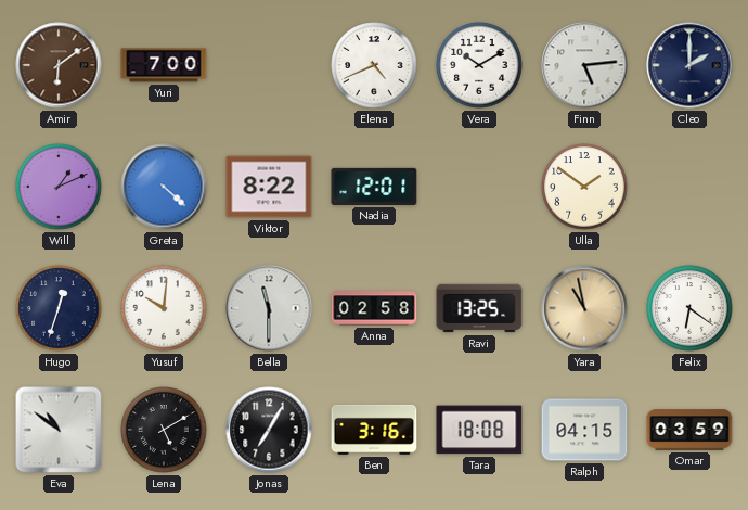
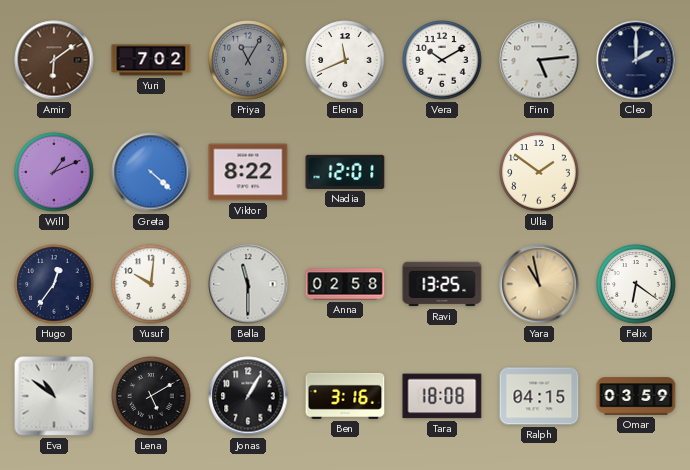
Yuri: 7:00 -> 7:02 (151, 60)
Priya: none -> 11:05 (248, 60)
Elena: 4:41 -> 11:41 (345, 60)
Hugo: 12:33 -> 12:36 (54, 284)
Jonas: 7:05 -> 1:05 (248, 396)
